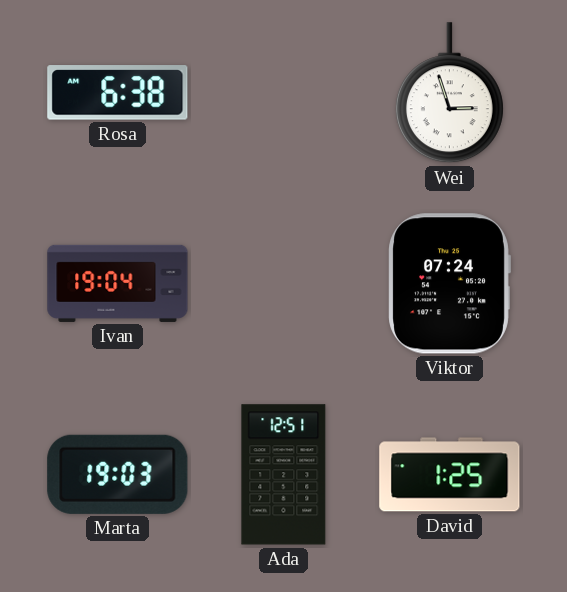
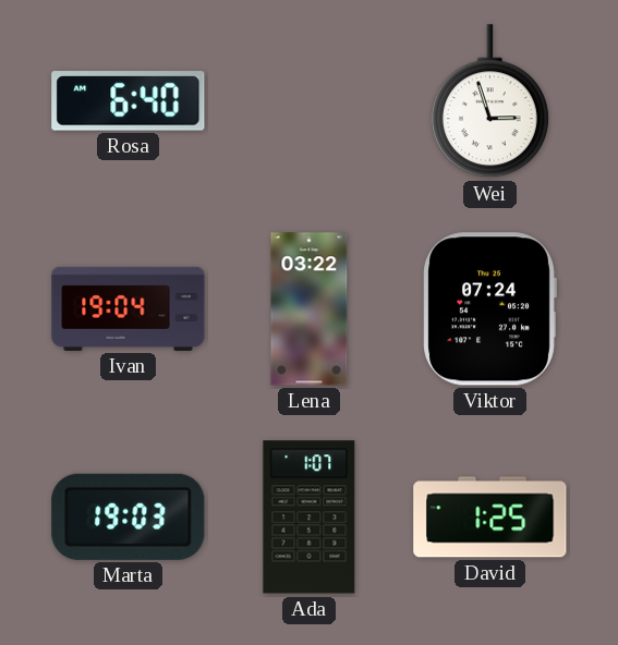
Rosa: 6:38 -> 6:40 (129, 101)
Lena: none -> 03:22 (310, 309)
Ada: 12:51 -> 1:07 (310, 518)
